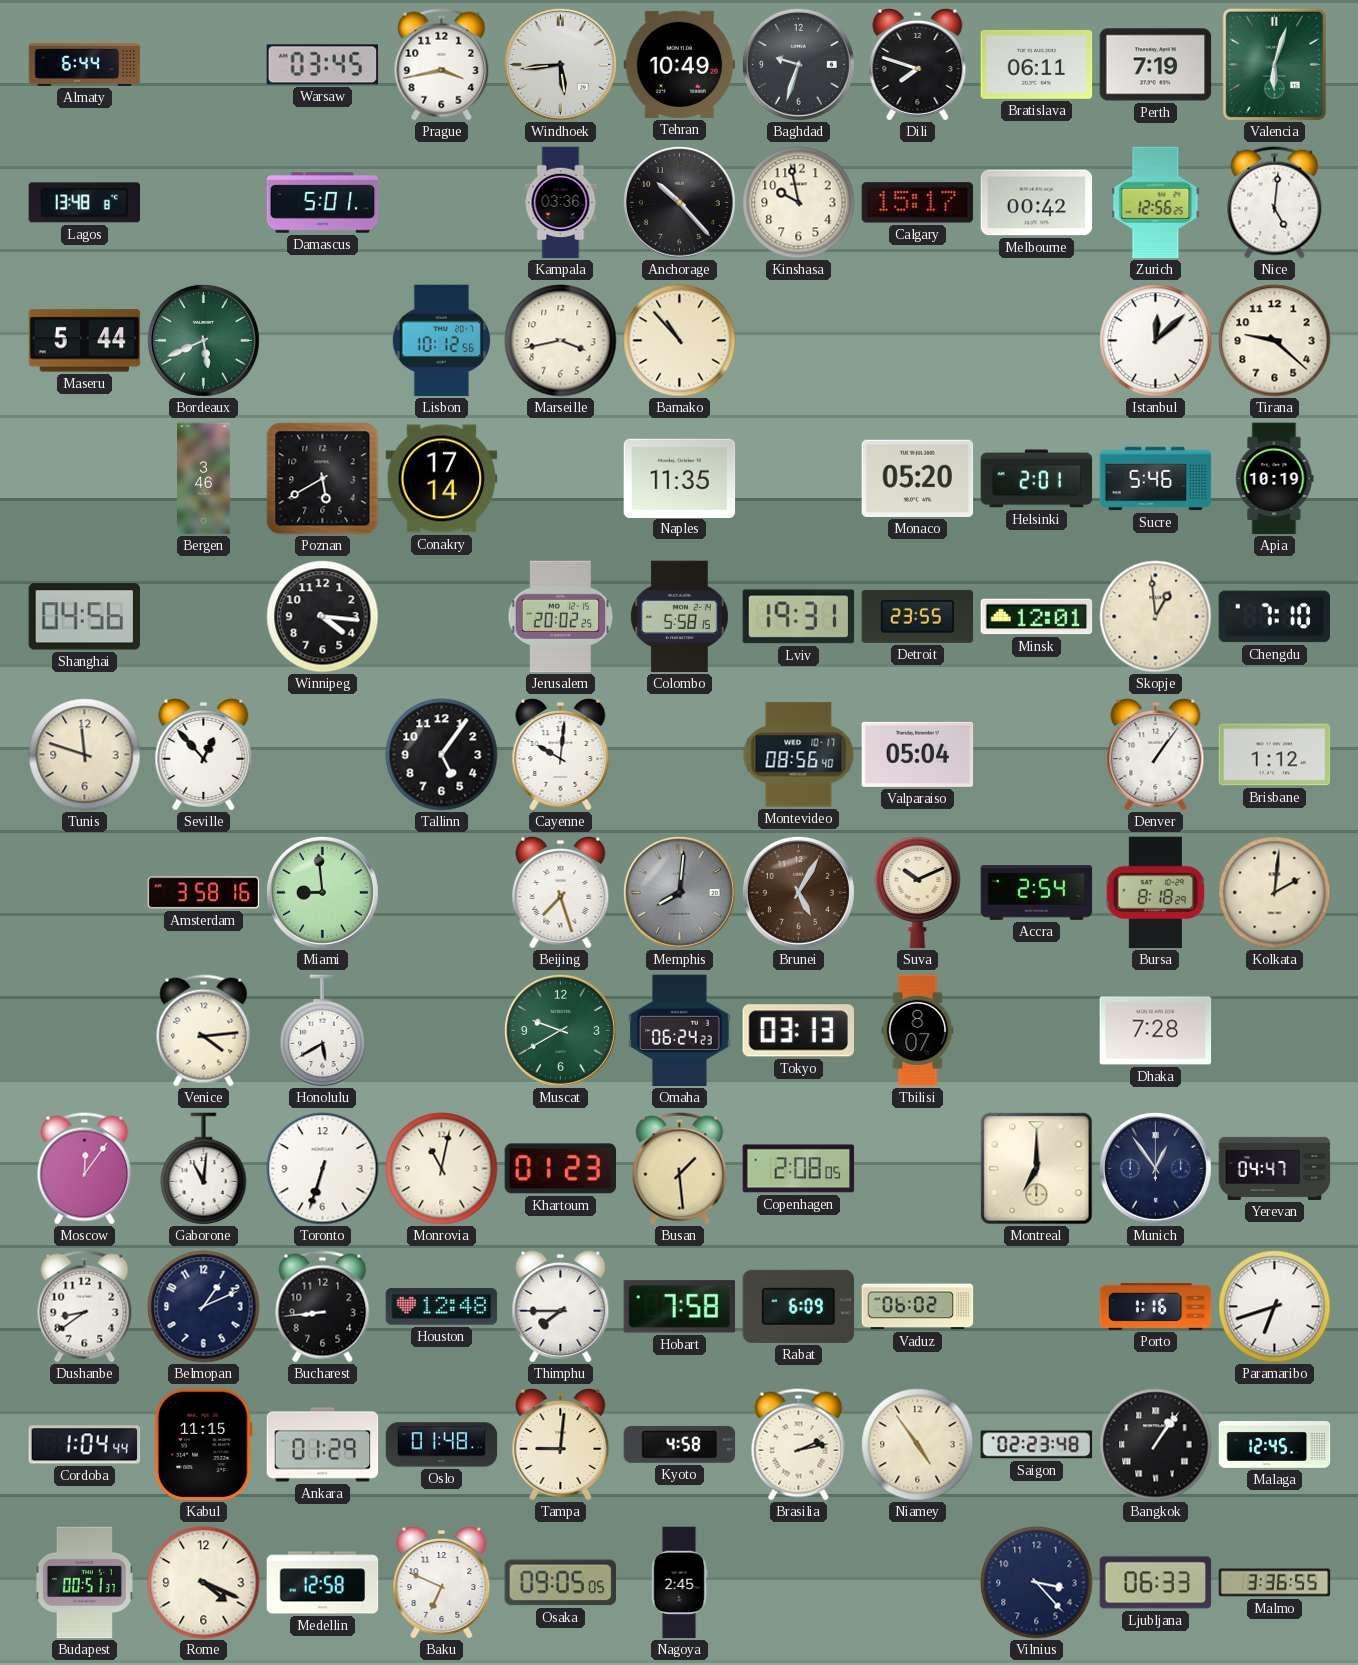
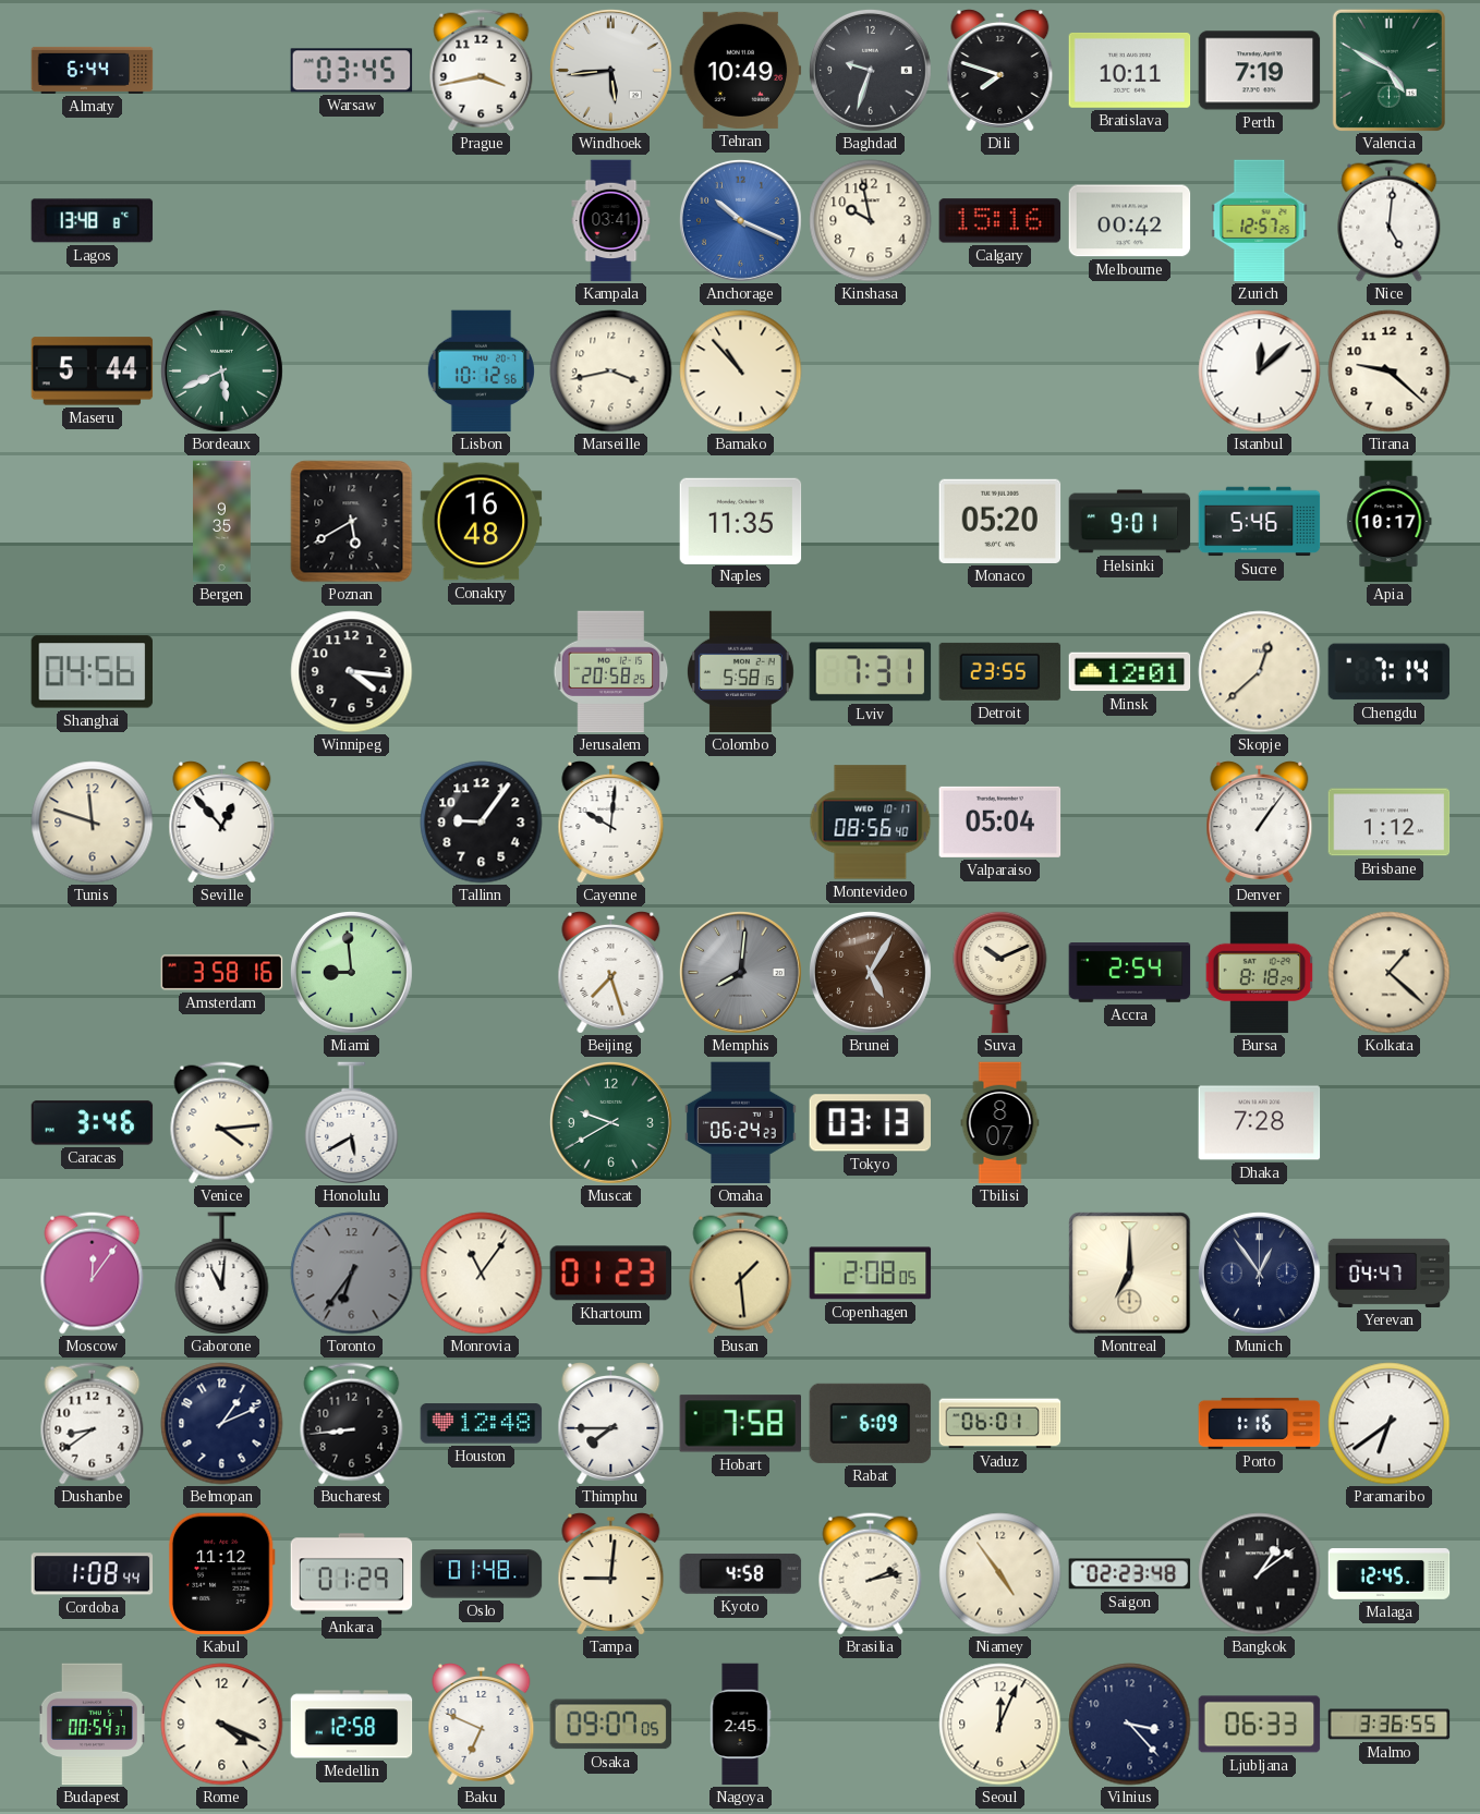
Bratislava: 06:11 -> 10:11 (1130, 70)
Valencia: 6:03 -> 4:50 (1388, 70)
Damascus: 5:01 -> none (323, 203)
Kampala: 03:36 -> 03:41 (611, 221)
Anchorage: 10:23 -> 10:19 (740, 220)
Anchorage dial: black -> blue (740, 220)
Calgary: 15:17 -> 15:16 (1000, 221)
Zurich: 12:56 -> 12:57 (1260, 221)
Bergen: 3:46 -> 9:35 (222, 522)
Conakry: 17:14 -> 16:48 (482, 522)
Helsinki: 2:01 -> 9:01 (1130, 522)
Apia: 10:19 -> 10:17 (1390, 522)
Jerusalem: 20:02 -> 20:58 (611, 672)
Lviv: 19:31 -> 7:31 (871, 672)
Skopje: 12:59 -> 12:38 (1260, 672)
Chengdu: 7:10 -> 7:14 (1390, 672)
Tallinn: 5:06 -> 9:06 (482, 823)
Kolkata: 2:01 -> 1:22 (1390, 973)
Caracas: none -> 3:46 (93, 1123)
Toronto: 6:33 -> 6:36 (352, 1274)
Toronto dial: white -> grey (352, 1274)
Monrovia: 11:02 -> 11:06 (482, 1274)
Vaduz: 06:02 -> 06:01 (1000, 1424)
Paramaribo: 6:42 -> 6:39 (1390, 1424)
Cordoba: 1:04 -> 1:08 (93, 1574)
Kabul: 11:15 -> 11:12 (221, 1574)
Bangkok: 1:06 -> 1:09 (1260, 1574)
Budapest: 00:51 -> 00:54 (92, 1725)
Osaka: 09:05 -> 09:07 (611, 1725)
Seoul: none -> 12:04 (1000, 1725)
